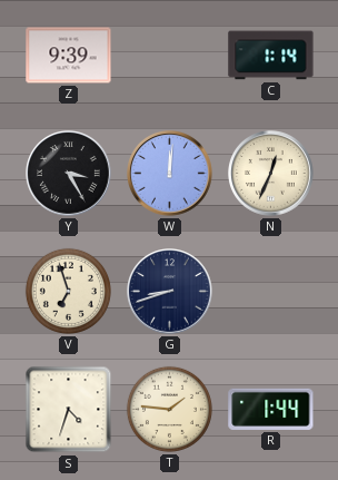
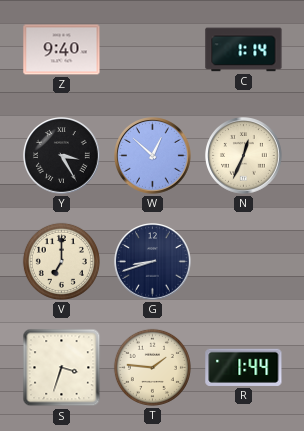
Z: 9:39 -> 9:40 (62, 50)
W: 12:01 -> 12:52 (153, 156)
V: 6:57 -> 7:00 (61, 261)
S: 4:33 -> 3:33 (62, 368)
